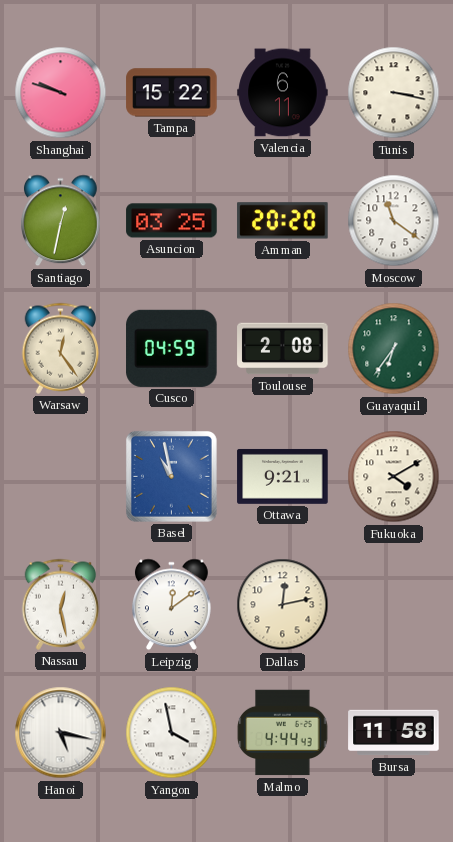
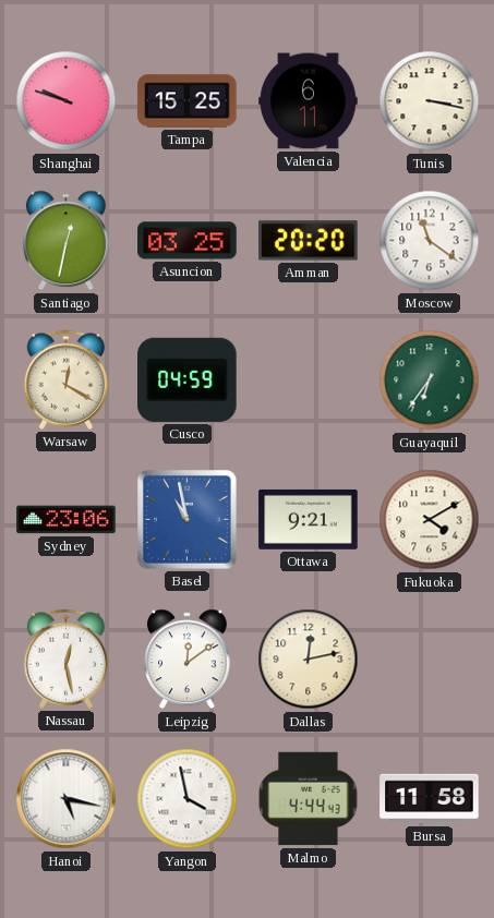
Tampa: 15:22 -> 15:25 (188, 101)
Warsaw: 12:24 -> 12:20 (67, 379)
Toulouse: 2:08 -> none (283, 349)
Sydney: none -> 23:06 (67, 520)
